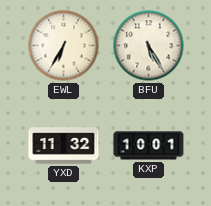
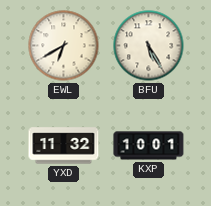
EWL: 6:35 -> 6:40 (64, 46)
